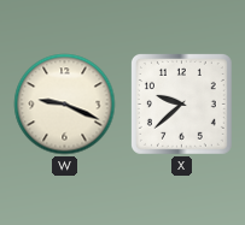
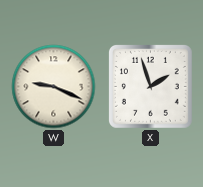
X: 9:38 -> 1:57 (150, 86)
